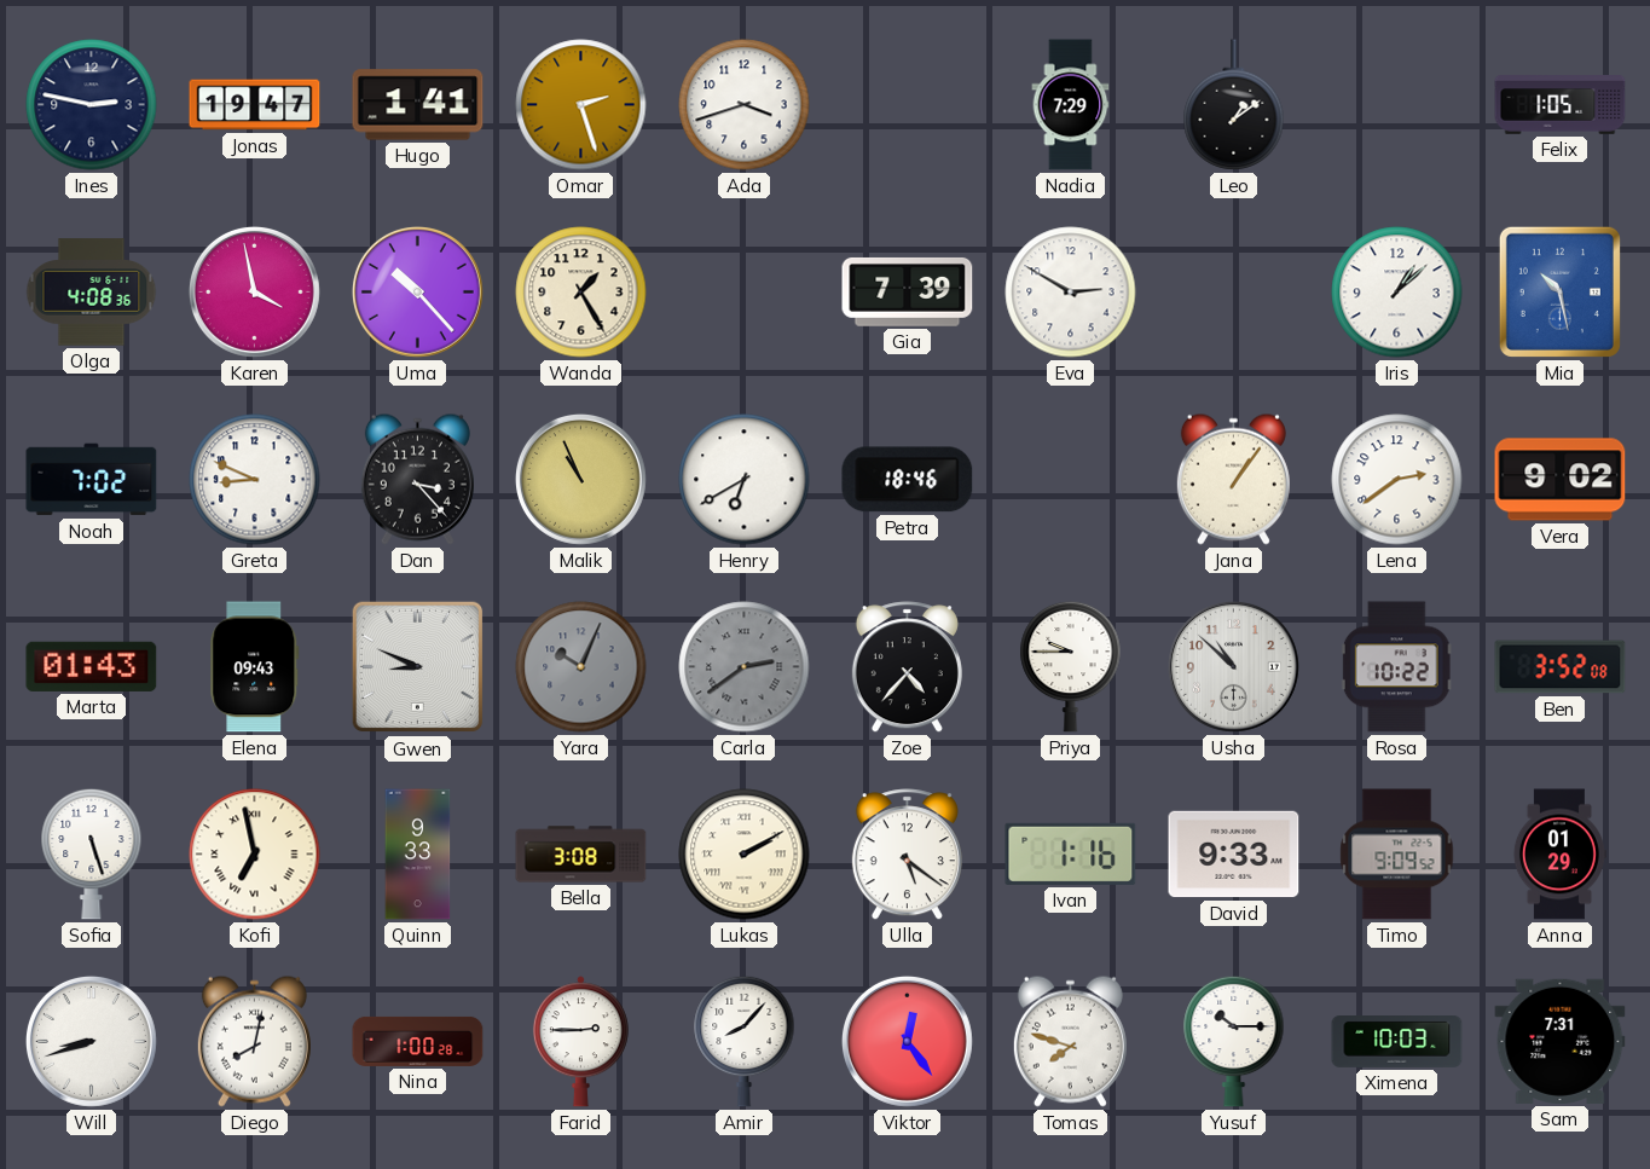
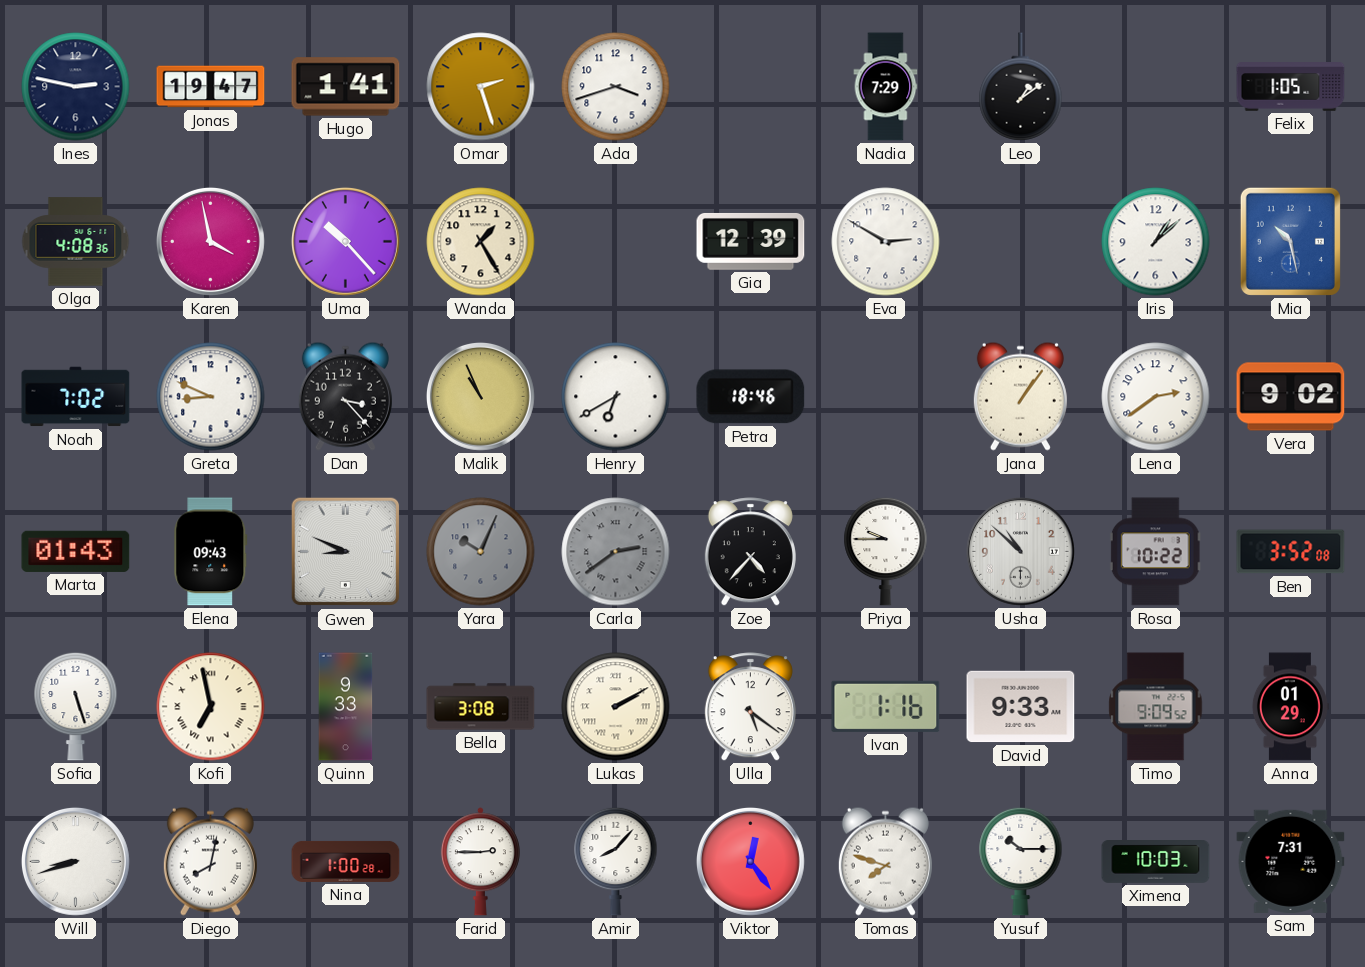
Gia: 7:39 -> 12:39 (751, 242)
